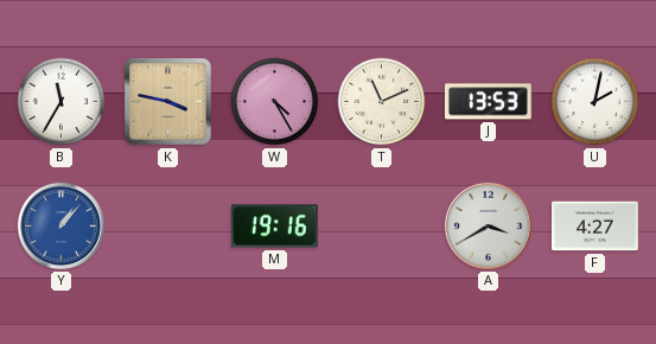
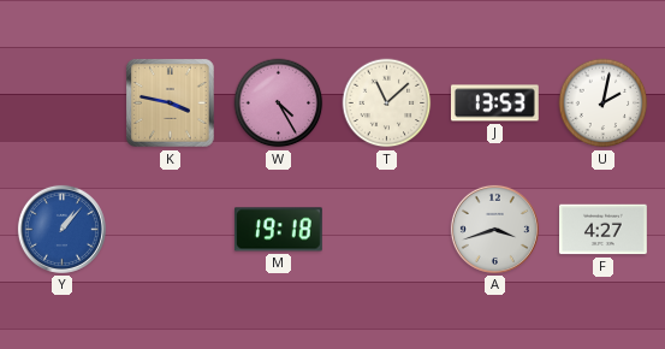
B: 11:35 -> none (62, 102)
T: 11:11 -> 11:08 (387, 103)
M: 19:16 -> 19:18 (278, 230)
A: 3:40 -> 3:42 (494, 229)
